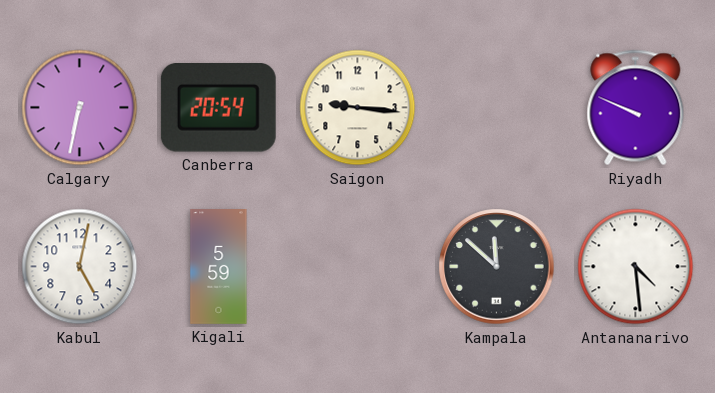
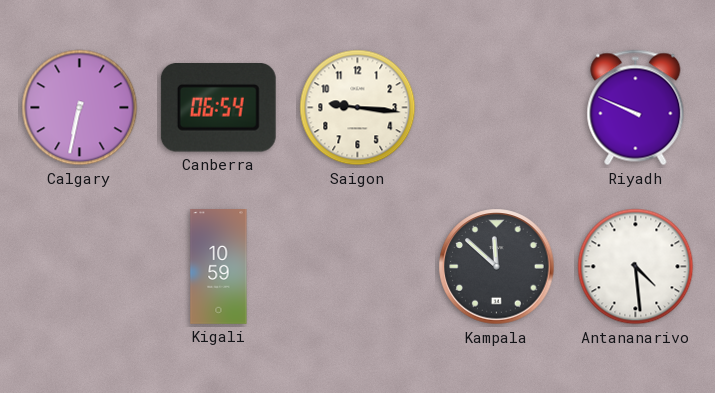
Canberra: 20:54 -> 06:54 (218, 108)
Kabul: 5:02 -> none (80, 267)
Kigali: 5:59 -> 10:59 (219, 267)
